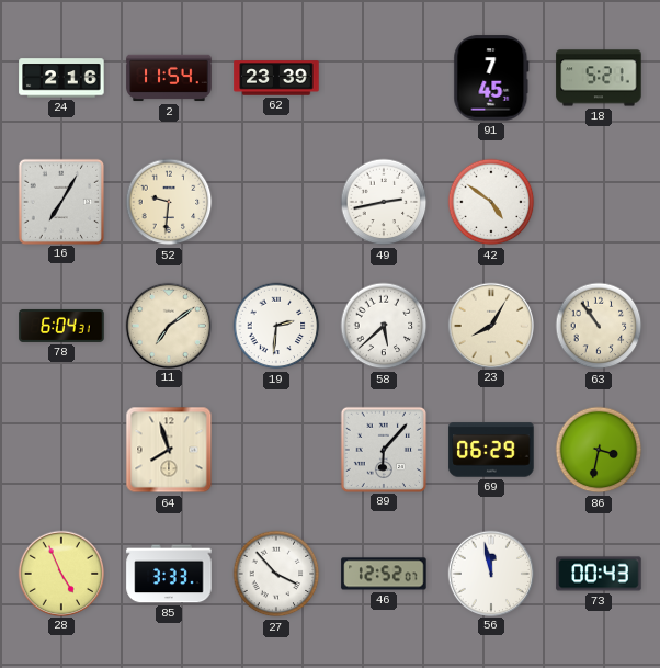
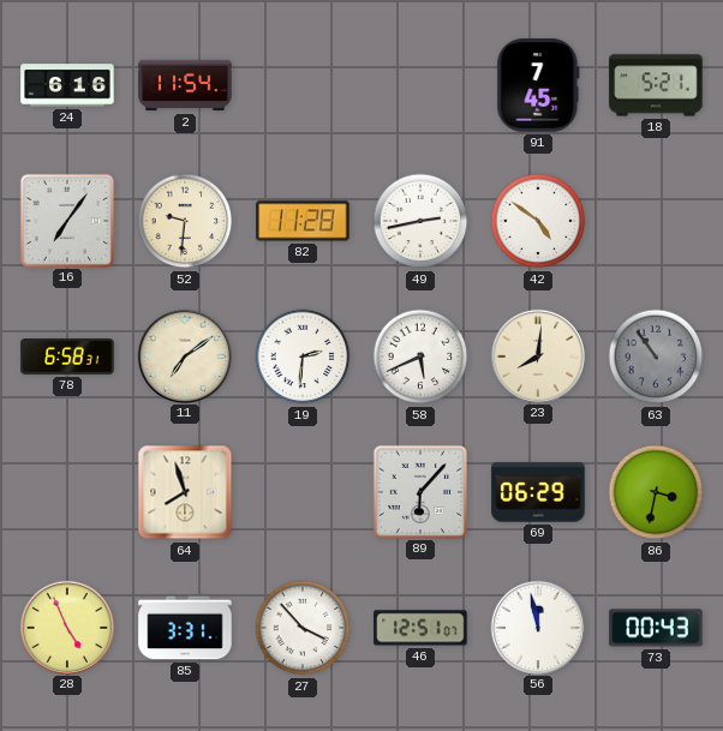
24: 2:16 -> 6:16 (67, 85)
62: 23:39 -> none (276, 78)
16: 7:05 -> 7:06 (66, 220)
82: none -> 11:28 (303, 221)
78: 6:04 -> 6:58 (67, 356)
58: 5:38 -> 5:41 (420, 356)
23: 8:05 -> 8:01 (537, 355)
63 dial: cream -> grey (656, 356)
85: 3:33 -> 3:31 (185, 628)
46: 12:52 -> 12:51 (420, 628)
